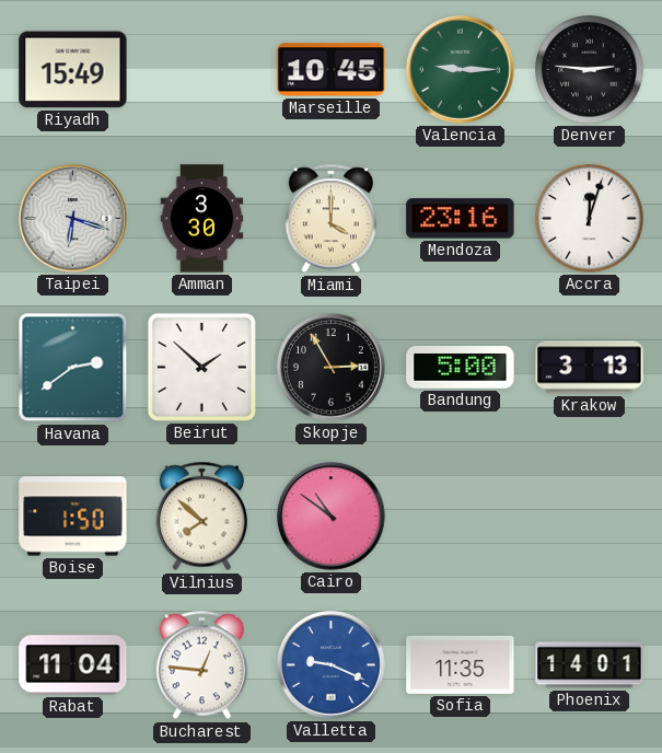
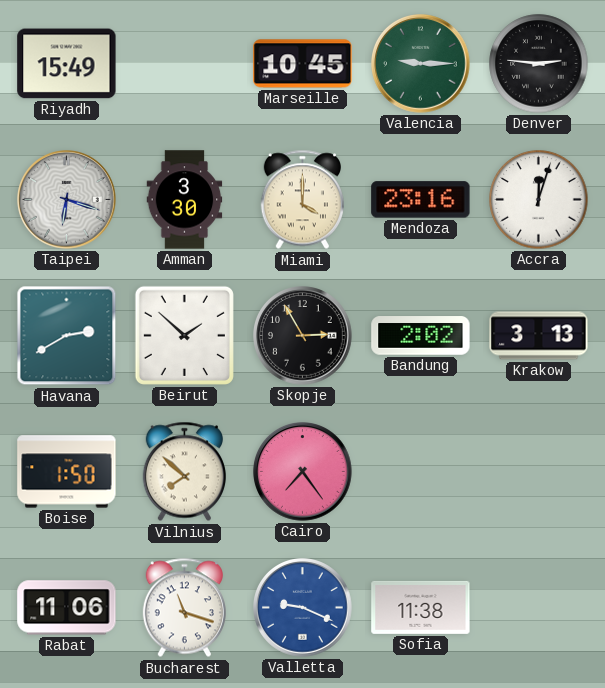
Havana: 2:39 -> 2:40 (67, 336)
Bandung: 5:00 -> 2:02 (421, 336)
Cairo: 10:51 -> 7:24 (303, 472)
Rabat: 11:04 -> 11:06 (67, 608)
Bucharest: 12:46 -> 11:18 (184, 608)
Sofia: 11:35 -> 11:38 (421, 607)
Phoenix: 14:01 -> none (590, 665)
